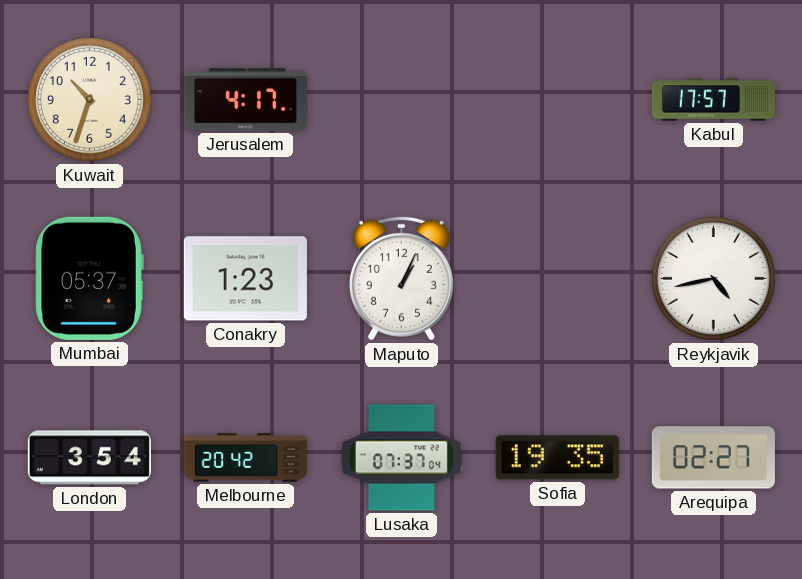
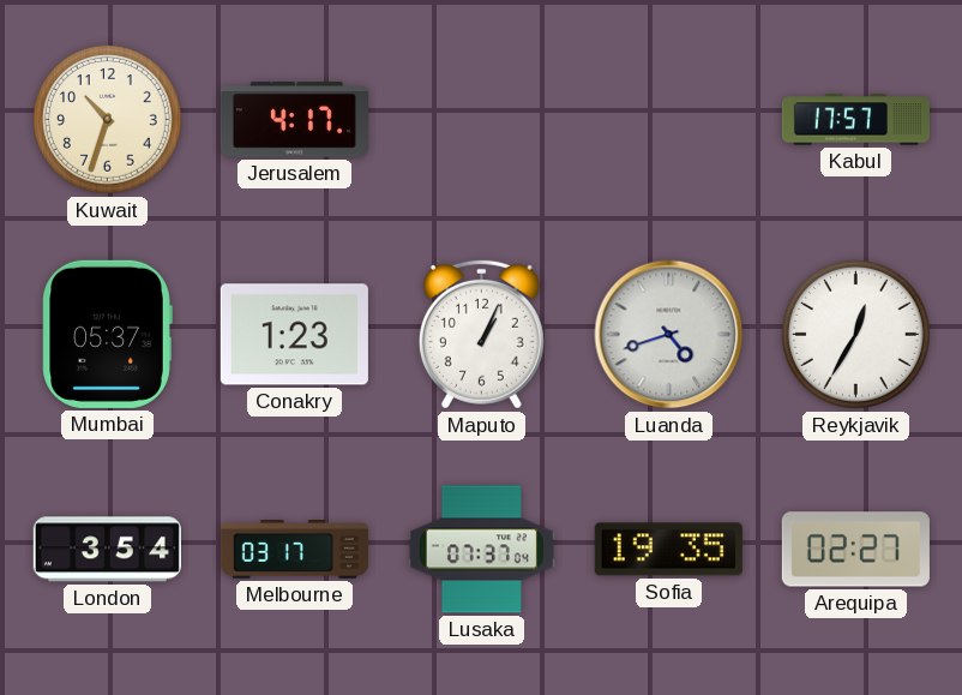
Luanda: none -> 4:42 (669, 335)
Reykjavik: 4:43 -> 12:35 (855, 334)
Melbourne: 20:42 -> 03:17 (294, 550)
